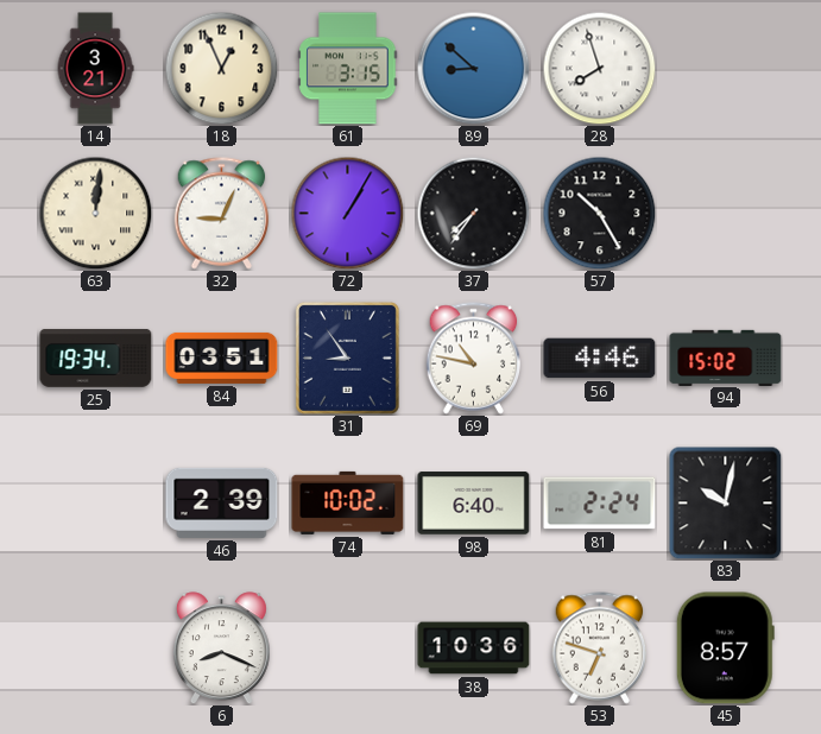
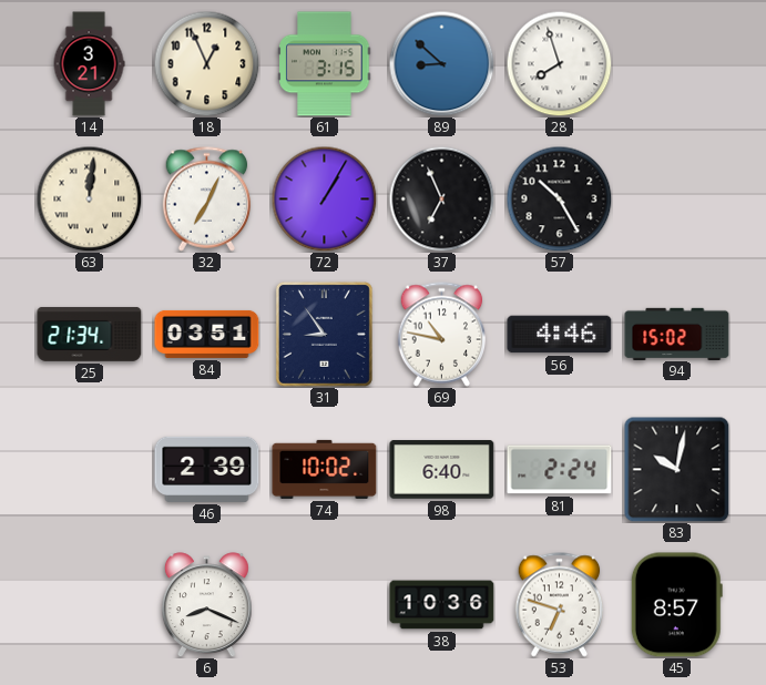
32: 9:04 -> 7:04 (207, 200)
37: 7:36 -> 6:56 (441, 198)
25: 19:34 -> 21:34 (90, 334)
